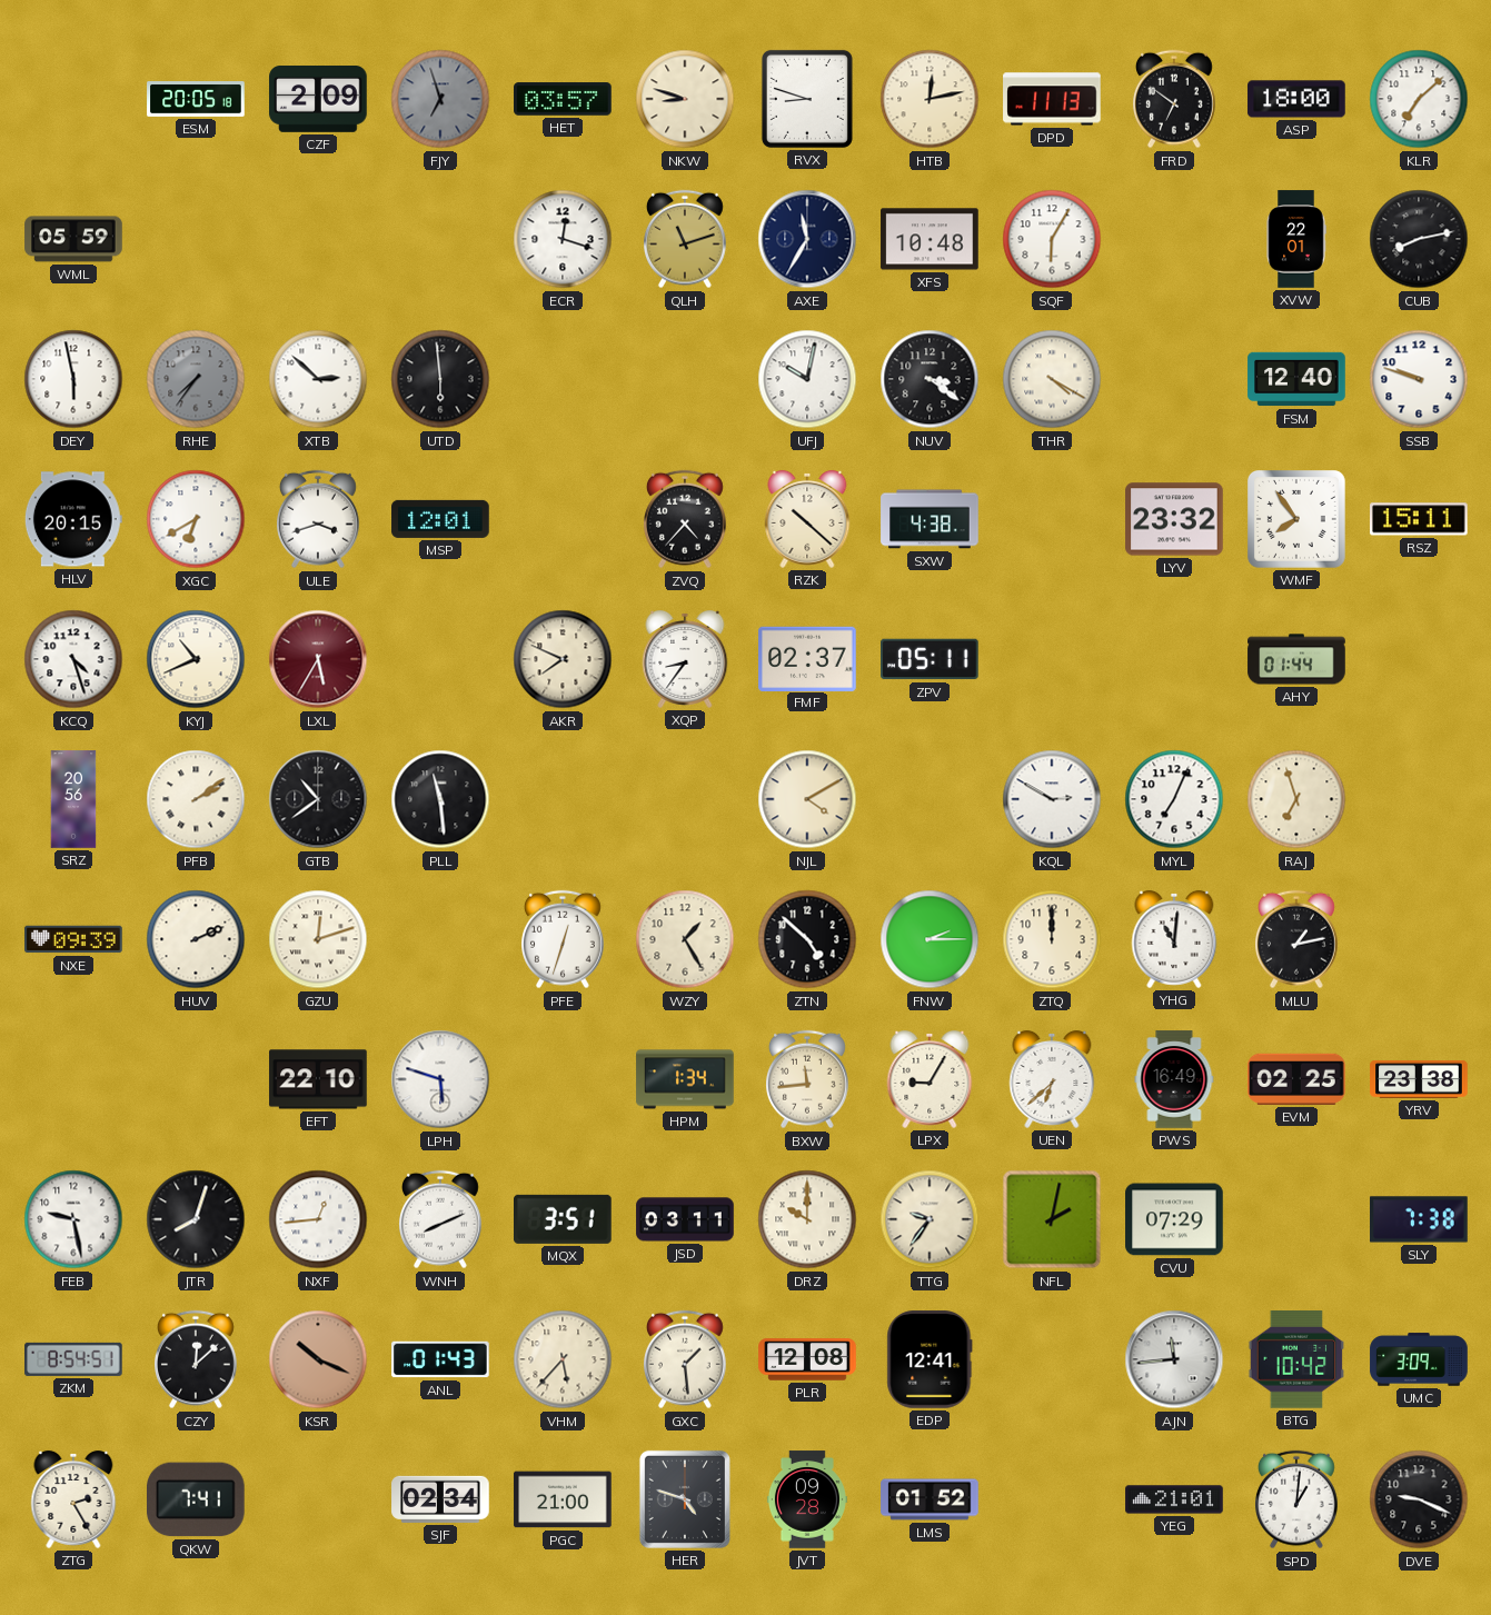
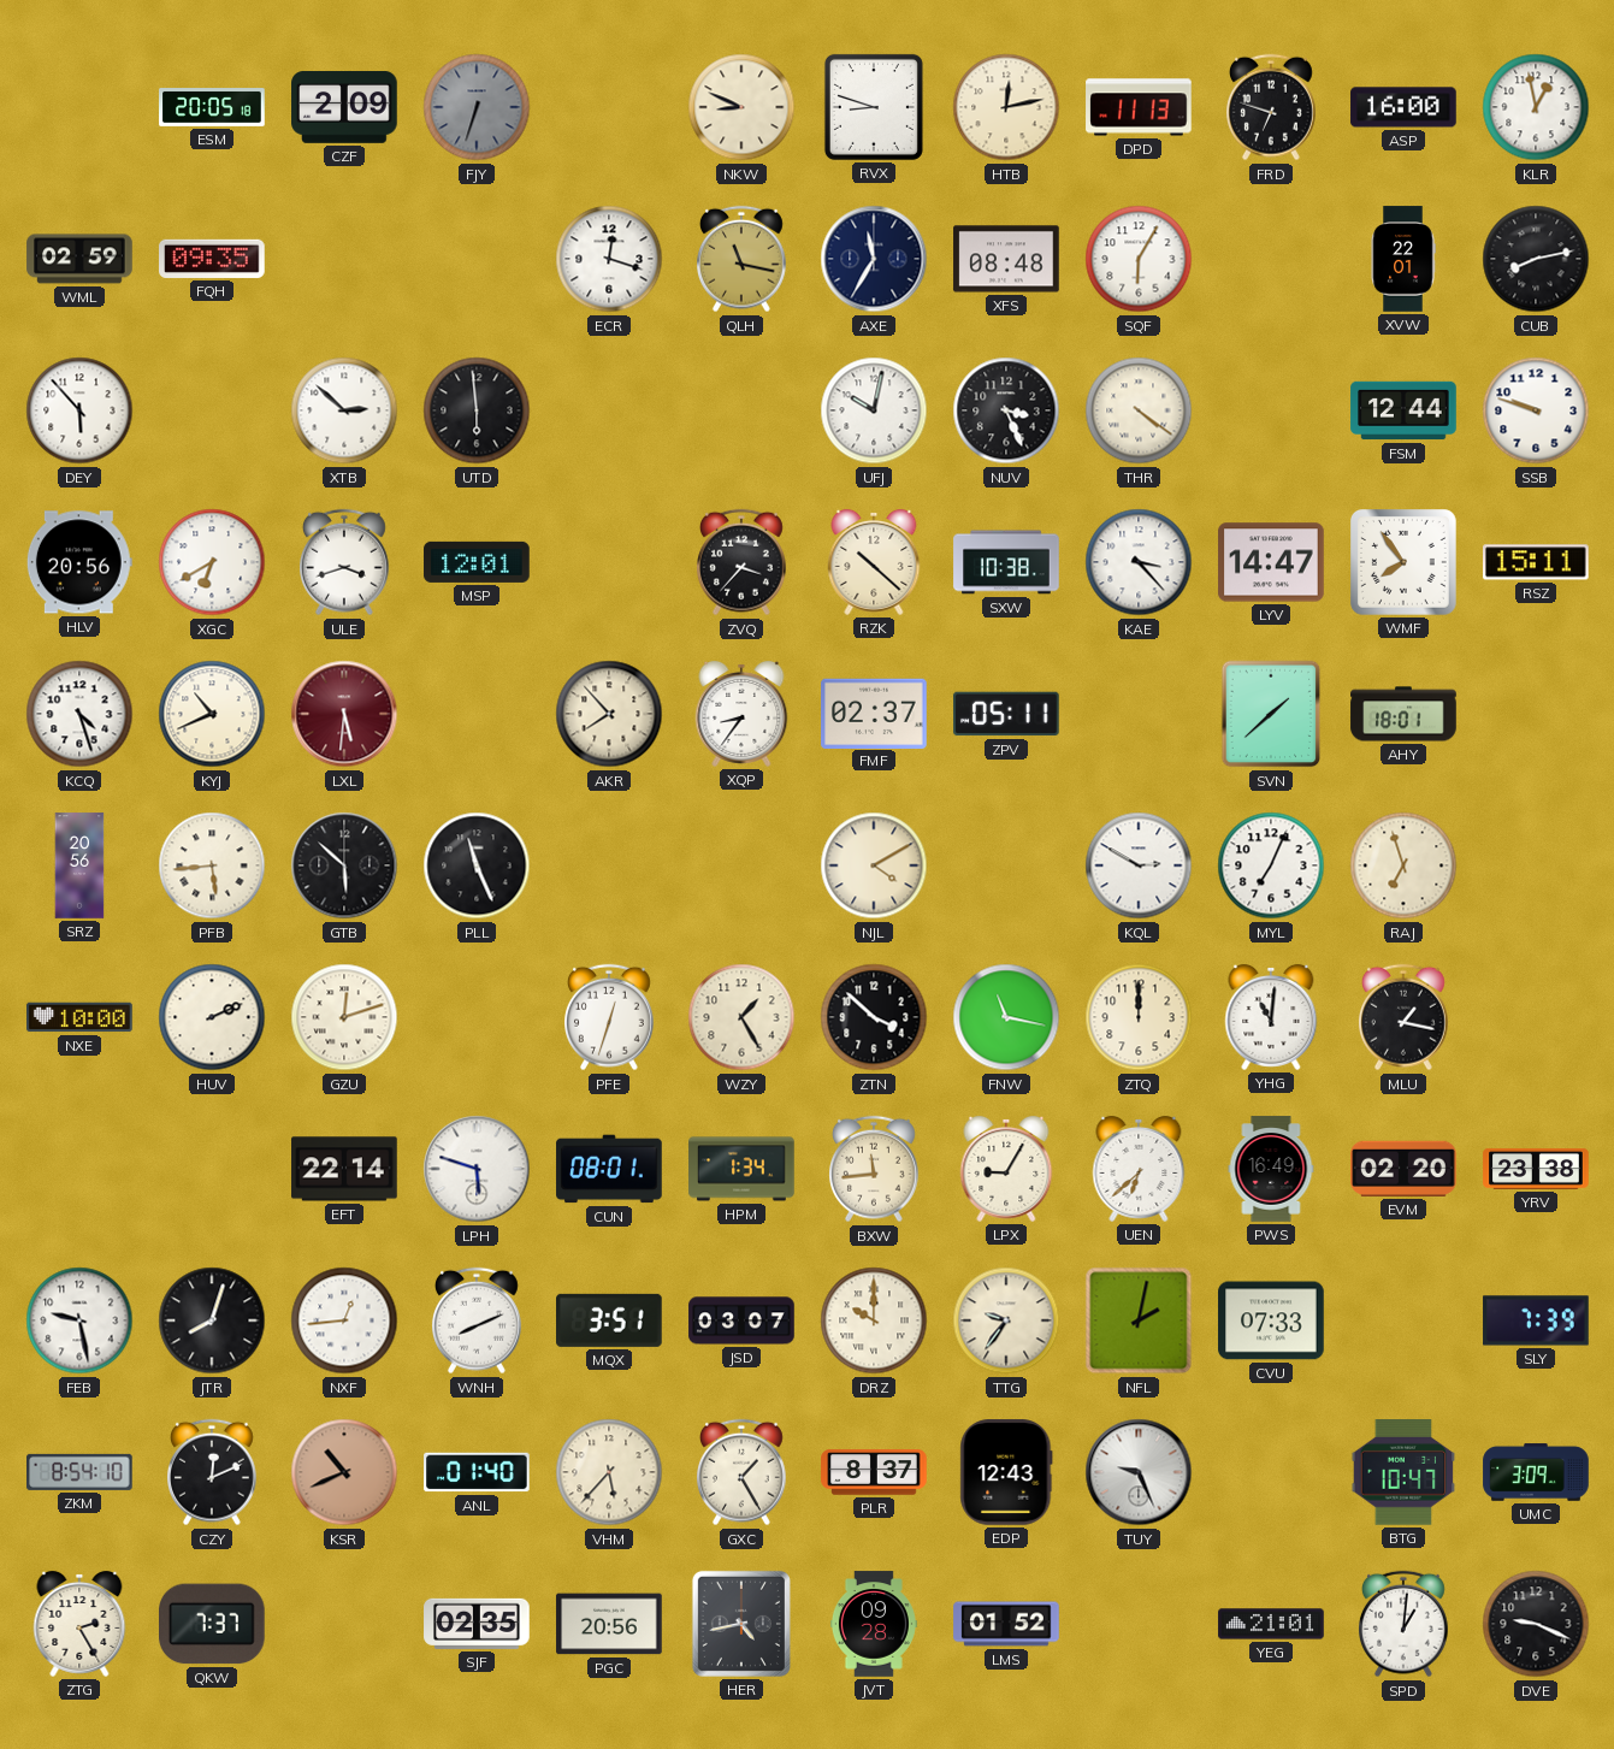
FJY: 6:57 -> 6:33 (477, 107)
HET: 03:57 -> none (563, 99)
NKW: 8:48 -> 8:49 (741, 107)
FRD: 6:51 -> 6:48 (1272, 107)
ASP: 18:00 -> 16:00 (1403, 107)
KLR: 7:08 -> 12:58 (1536, 107)
WML: 05:59 -> 02:59 (79, 259)
FQH: none -> 09:35 (212, 259)
QLH: 11:12 -> 11:17 (743, 259)
XFS: 10:48 -> 08:48 (1006, 259)
DEY: 5:58 -> 5:53 (79, 410)
RHE: 7:36 -> none (196, 379)
NUV: 3:21 -> 3:26 (1006, 410)
THR: 4:20 -> 4:21 (1139, 410)
FSM: 12:40 -> 12:44 (1403, 410)
HLV: 20:15 -> 20:56 (79, 562)
ZVQ: 4:37 -> 3:37 (743, 562)
SXW: 4:38 -> 10:38 (1006, 562)
KAE: none -> 3:23 (1139, 562)
LYV: 23:32 -> 14:47 (1271, 562)
LXL: 5:35 -> 5:31 (344, 714)
AKR: 7:49 -> 7:53 (609, 714)
SVN: none -> 1:38 (1271, 714)
AHY: 01:44 -> 18:01 (1403, 714)
PFB: 2:09 -> 5:44 (212, 865)
GTB: 10:39 -> 5:52 (344, 865)
PLL: 11:29 -> 11:26 (477, 865)
NXE: 09:39 -> 10:00 (79, 1017)
ZTN: 4:52 -> 3:52 (874, 1017)
FNW: 2:15 -> 11:17 (1006, 1017)
MLU: 1:13 -> 1:17 (1405, 1017)
EFT: 22:10 -> 22:14 (344, 1169)
CUN: none -> 08:01 (609, 1169)
EVM: 02:25 -> 02:20 (1403, 1169)
JSD: 03:11 -> 03:07 (741, 1320)
CVU: 07:29 -> 07:33 (1271, 1320)
SLY: 7:38 -> 7:39 (1536, 1320)
ZKM: 8:54:51 -> 8:54:10 (79, 1472)
CZY: 12:08 -> 12:11 (213, 1472)
KSR: 10:19 -> 10:41 (344, 1472)
ANL: 01:43 -> 01:40 (477, 1472)
GXC: 1:29 -> 1:25 (743, 1472)
PLR: 12:08 -> 8:37 (874, 1472)
EDP: 12:41 -> 12:43 (1006, 1472)
TUY: none -> 9:26 (1139, 1472)
AJN: 11:44 -> none (1174, 1359)
BTG: 10:42 -> 10:47 (1403, 1473)
QKW: 7:41 -> 7:37 (213, 1624)
SJF: 02:34 -> 02:35 (477, 1624)
PGC: 21:00 -> 20:56 (609, 1624)
HER: 4:48 -> 4:43 (741, 1624)
